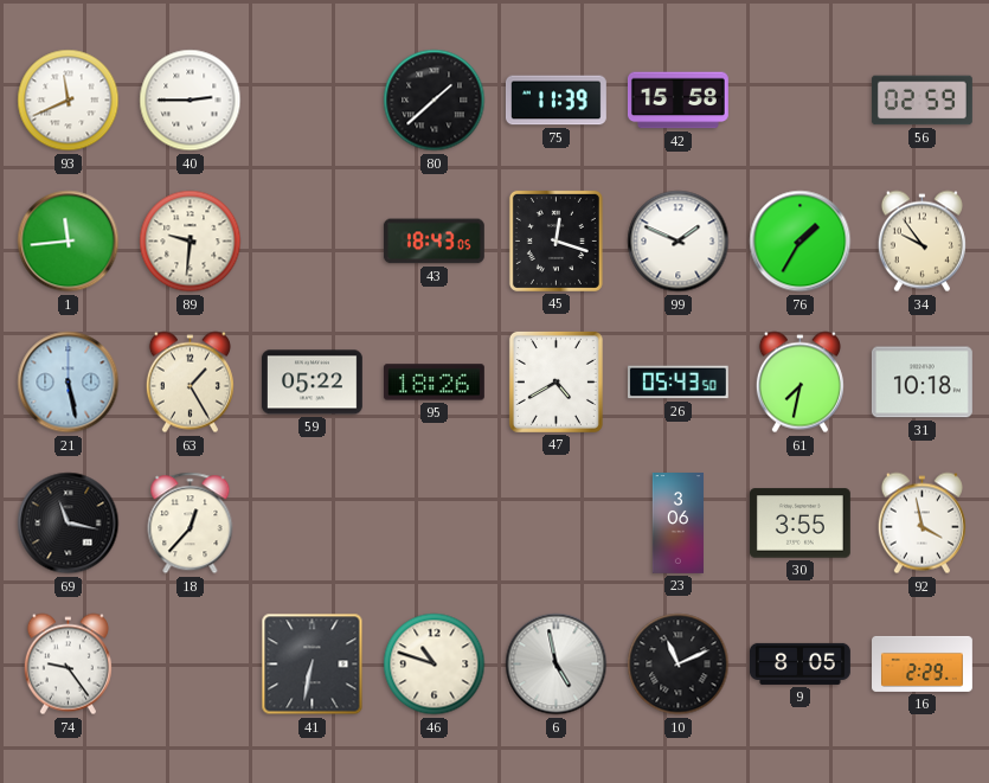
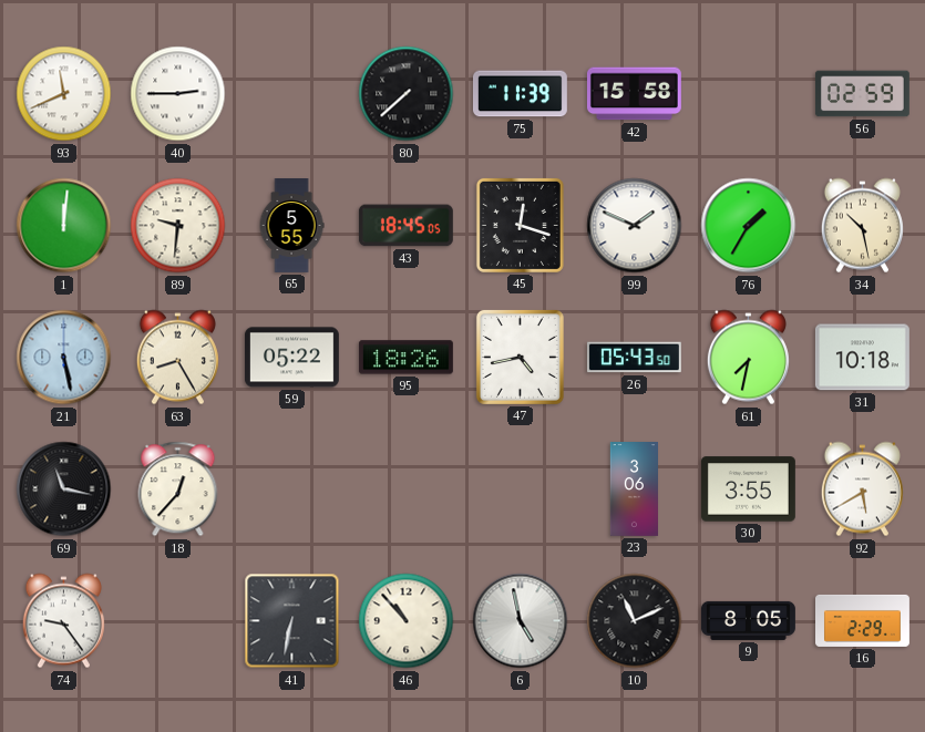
80: 1:38 -> 7:38 (407, 94)
1: 11:44 -> 12:01 (64, 226)
65: none -> 5:55 (291, 226)
43: 18:43 -> 18:45 (405, 226)
34: 9:54 -> 10:28 (862, 226)
63: 1:25 -> 8:25 (177, 358)
47: 4:40 -> 4:43 (520, 357)
92: 3:58 -> 5:40 (862, 489)
46: 10:48 -> 10:53 (407, 621)
